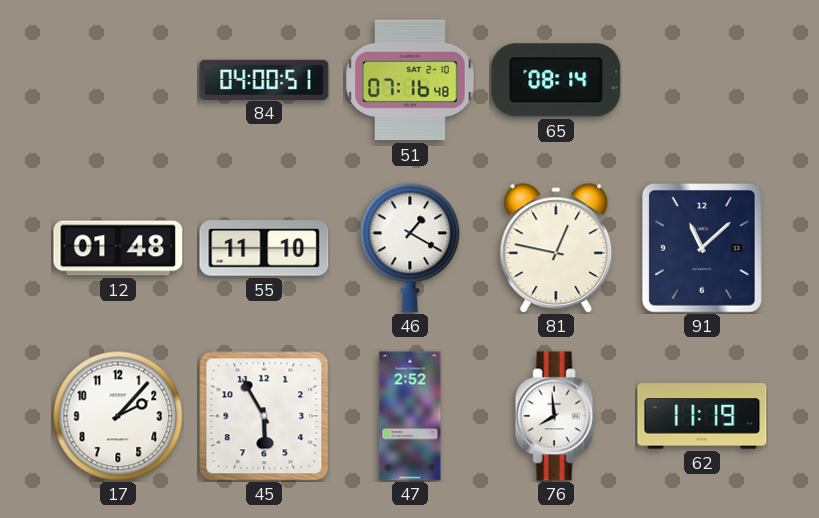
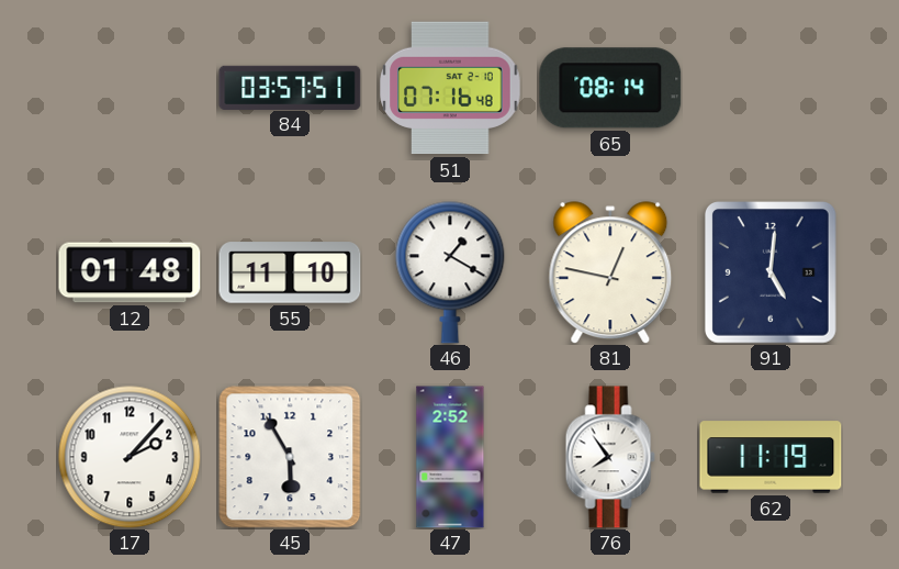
84: 04:00 -> 03:57 (290, 87)
91: 11:08 -> 5:01 (771, 274)
76: 7:59 -> 7:54 (610, 457)
